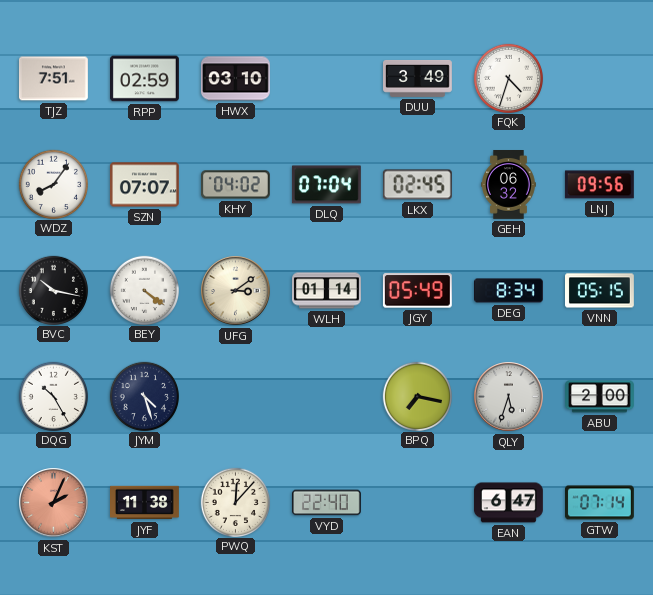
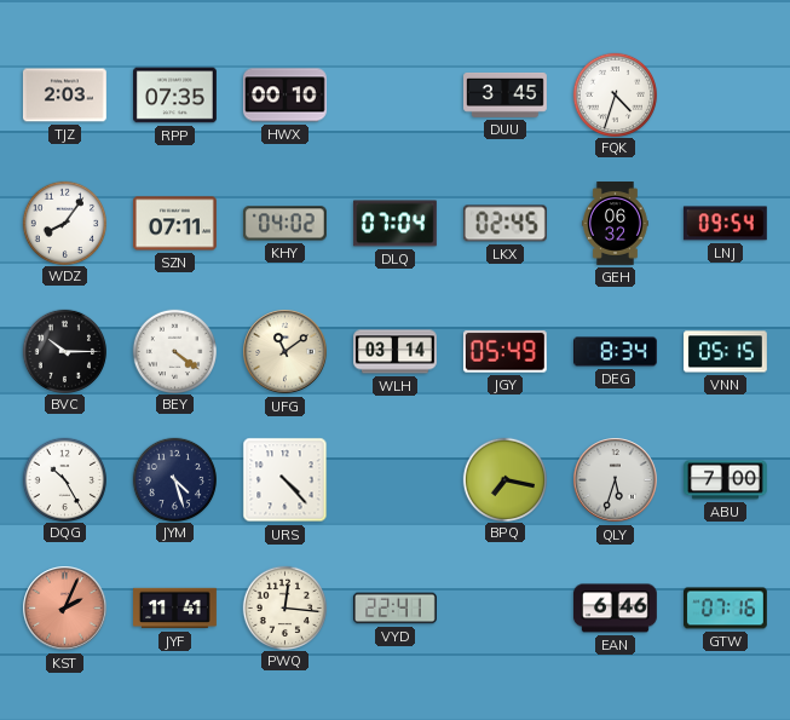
TJZ: 7:51 -> 2:03 (64, 96)
RPP: 02:59 -> 07:35 (175, 96)
HWX: 03:10 -> 00:10 (284, 96)
DUU: 3:49 -> 3:45 (506, 94)
SZN: 07:07 -> 07:11 (174, 224)
LNJ: 09:56 -> 09:54 (725, 224)
BVC: 10:17 -> 10:15 (64, 351)
UFG: 3:09 -> 11:09 (286, 352)
WLH: 01:14 -> 03:14 (396, 352)
URS: none -> 4:23 (286, 480)
ABU: 2:00 -> 7:00 (726, 480)
JYF: 11:38 -> 11:41 (175, 609)
PWQ: 12:07 -> 12:16 (284, 607)
VYD: 22:40 -> 22:41 (394, 609)
EAN: 6:47 -> 6:46 (615, 609)
GTW: 07:14 -> 07:16 (726, 609)
